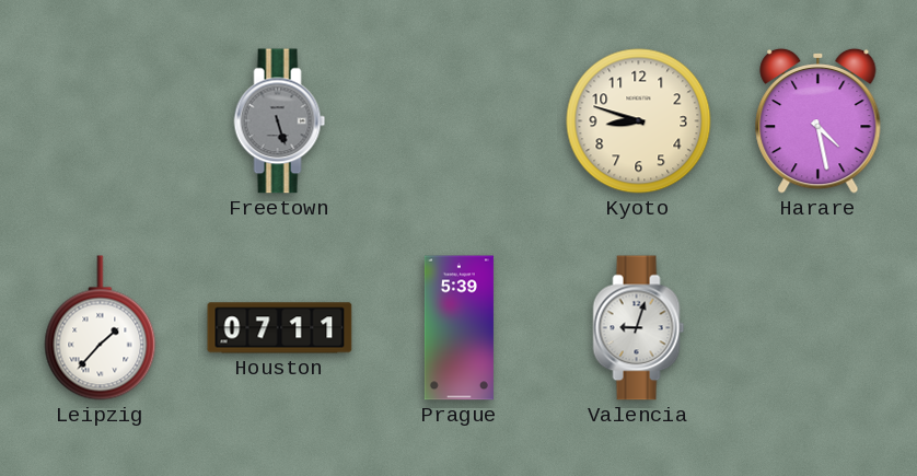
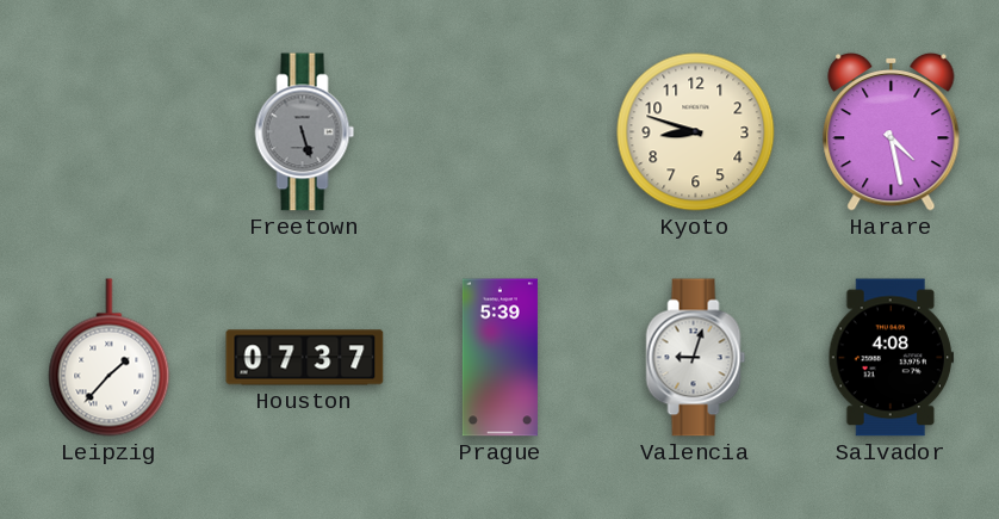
Houston: 07:11 -> 07:37 (305, 358)
Salvador: none -> 4:08 (891, 358)
